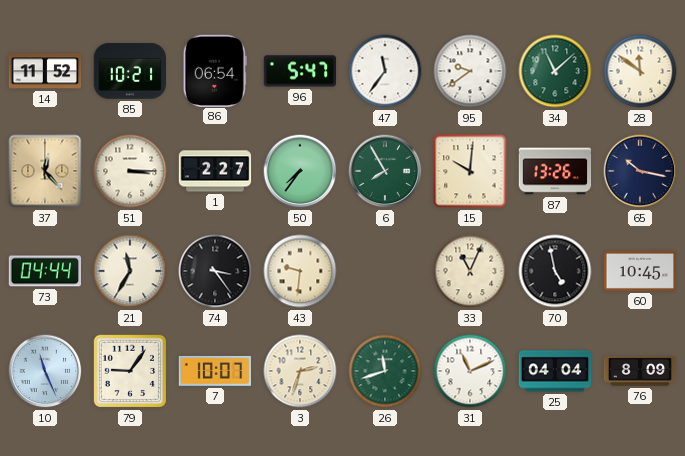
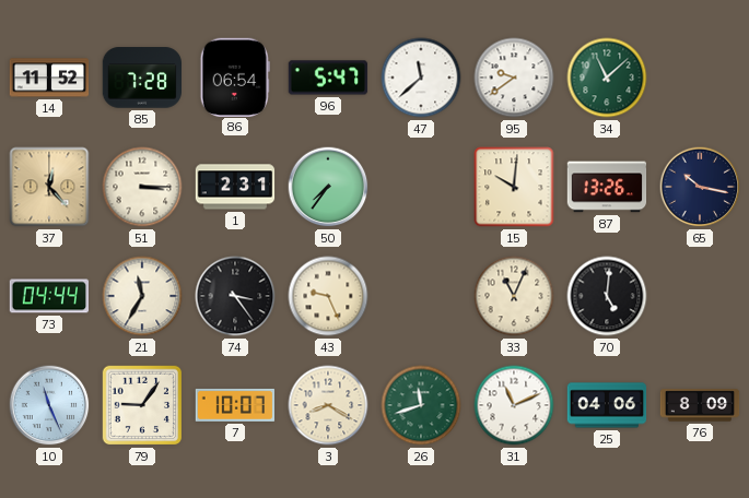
85: 10:21 -> 7:28 (142, 78)
47: 11:36 -> 11:38 (421, 78)
28: 11:51 -> none (640, 71)
1: 2:27 -> 2:31 (235, 187)
6: 7:55 -> none (385, 171)
43: 9:31 -> 9:26 (328, 296)
70: 4:58 -> 5:01 (607, 296)
60: 10:45 -> none (640, 271)
3: 2:33 -> 8:20 (328, 405)
25: 04:04 -> 04:06 (607, 405)
